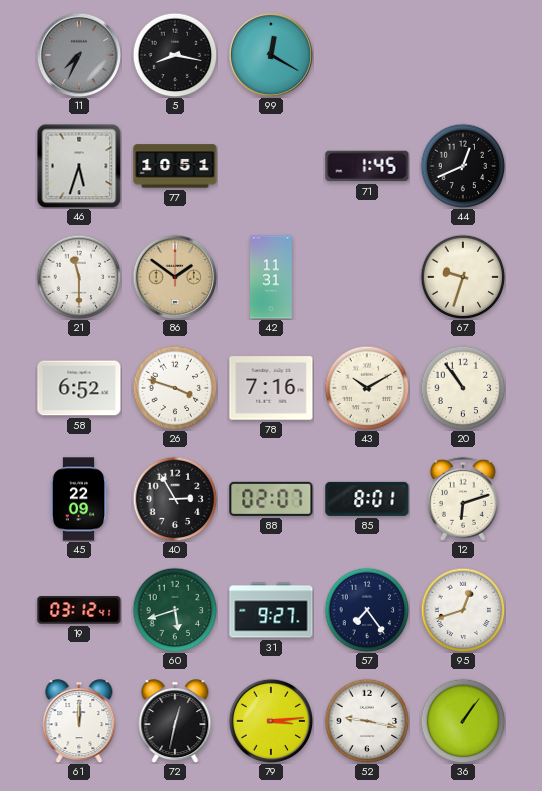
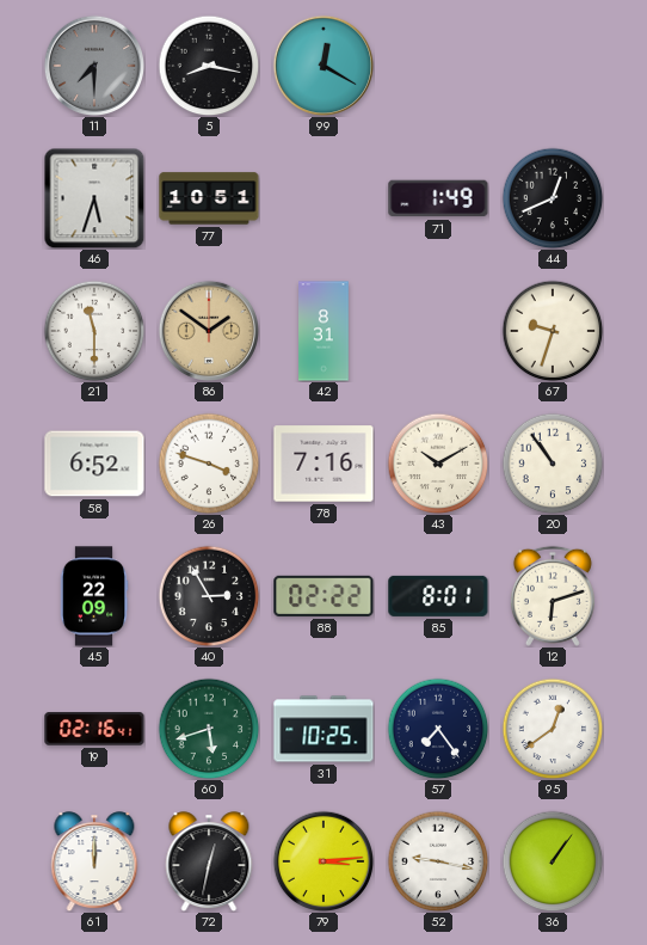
11: 7:34 -> 7:30 (94, 66)
71: 1:45 -> 1:49 (438, 198)
42: 11:31 -> 8:31 (323, 331)
88: 02:07 -> 02:22 (323, 596)
19: 03:12 -> 02:16 (94, 729)
31: 9:27 -> 10:25 (323, 729)
95: 12:42 -> 12:39 (553, 729)
